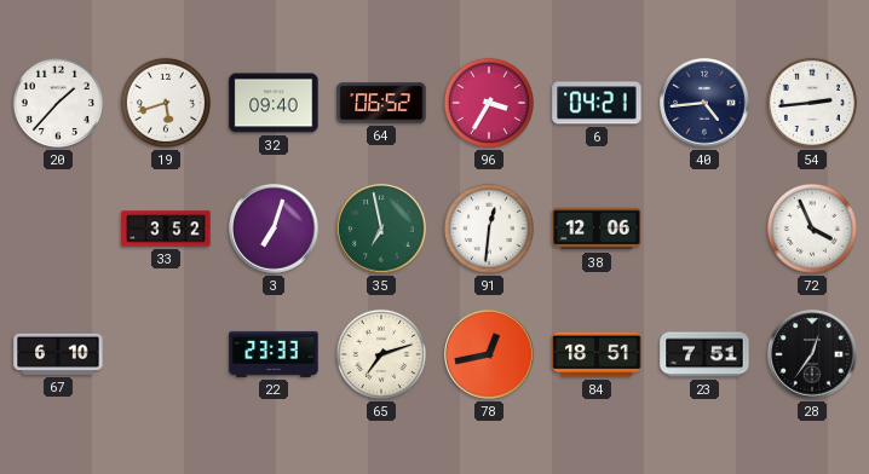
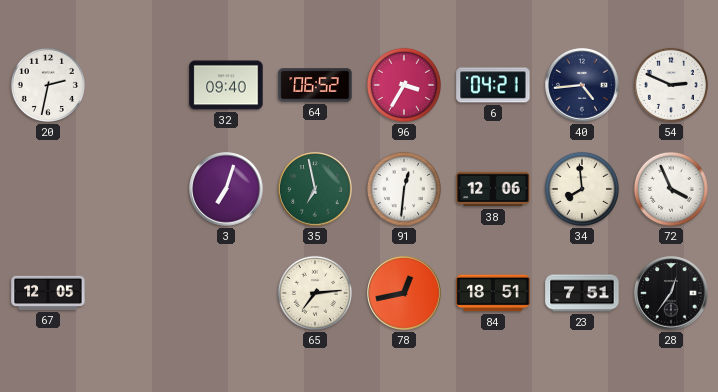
20: 1:37 -> 2:32 (48, 85)
19: 5:42 -> none (166, 103)
54: 2:44 -> 2:49 (671, 85)
33: 3:52 -> none (166, 229)
34: none -> 7:59 (582, 189)
67: 6:10 -> 12:05 (48, 293)
22: 23:33 -> none (274, 354)
65: 7:12 -> 7:14 (315, 293)
